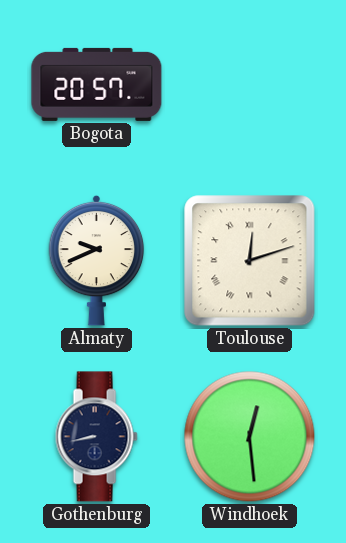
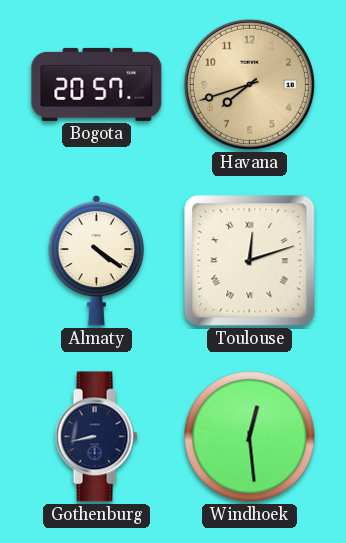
Havana: none -> 7:42 (249, 84)
Almaty: 9:41 -> 4:21 (97, 260)
